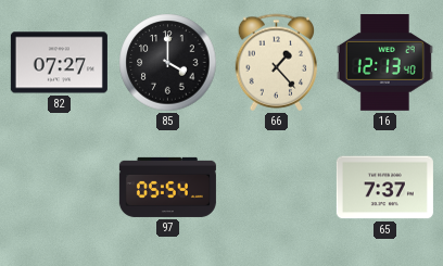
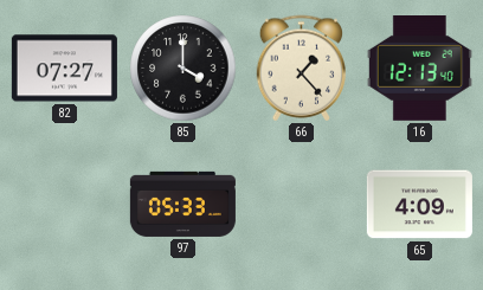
97: 05:54 -> 05:33 (182, 204)
65: 7:37 -> 4:09 (419, 205)
